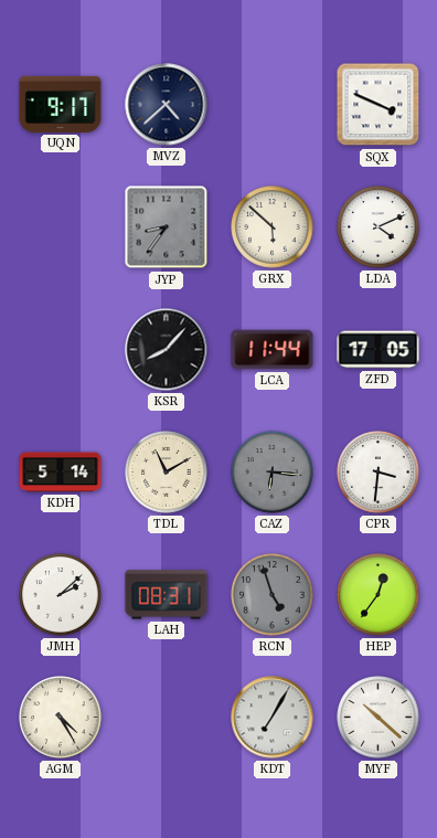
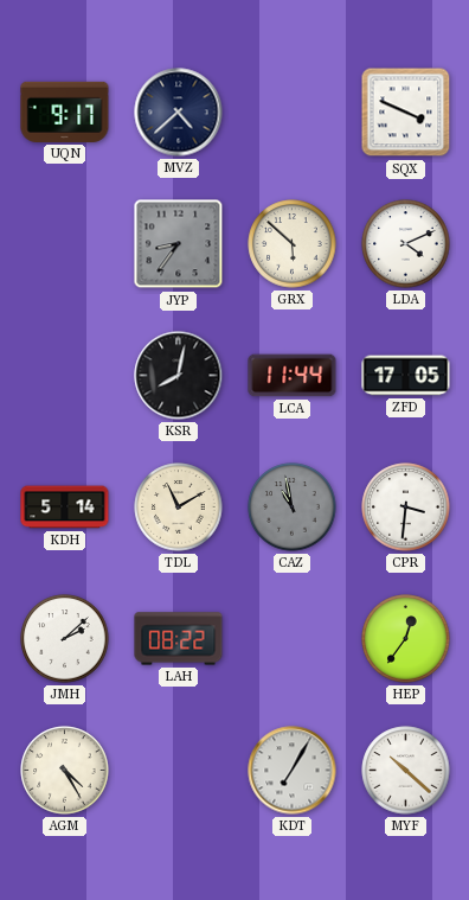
KSR: 8:07 -> 8:02 (179, 376)
CAZ: 6:16 -> 10:58 (293, 508)
LAH: 08:31 -> 08:22 (179, 639)
RCN: 4:57 -> none (273, 595)
